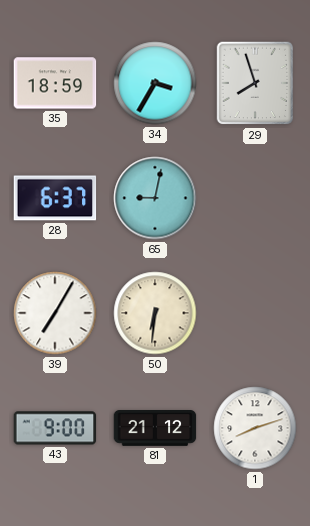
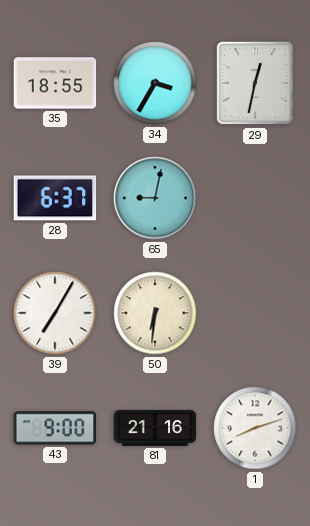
35: 18:59 -> 18:55 (55, 83)
29: 7:57 -> 12:32 (255, 83)
81: 21:12 -> 21:16 (155, 429)
